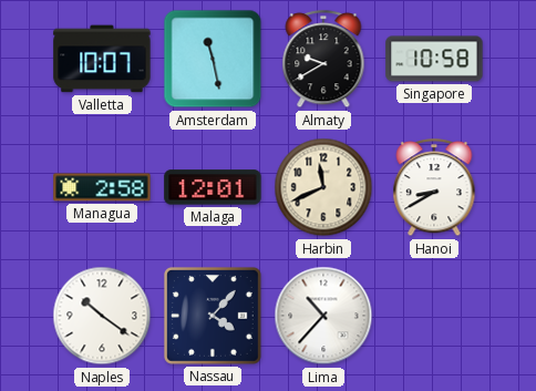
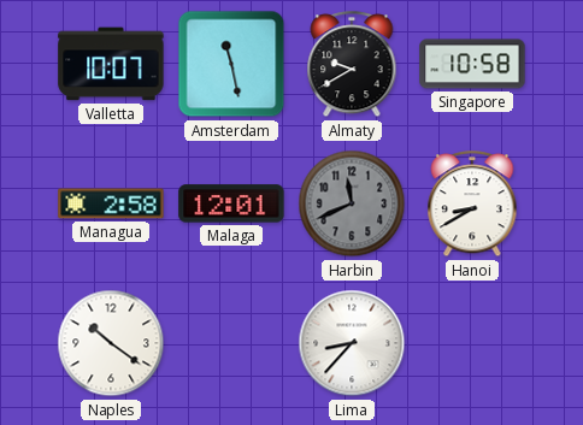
Harbin dial: cream -> grey (352, 203)
Nassau: 4:07 -> none (213, 316)
Lima: 10:37 -> 8:37 (352, 343)
